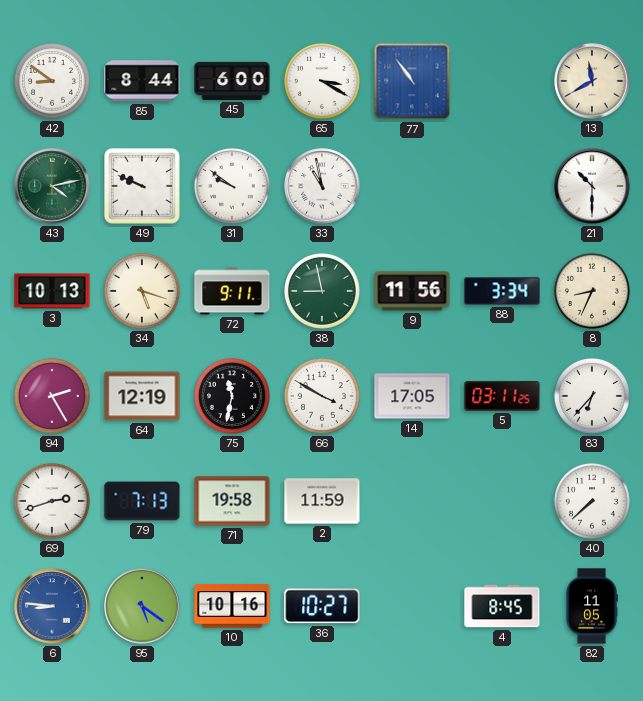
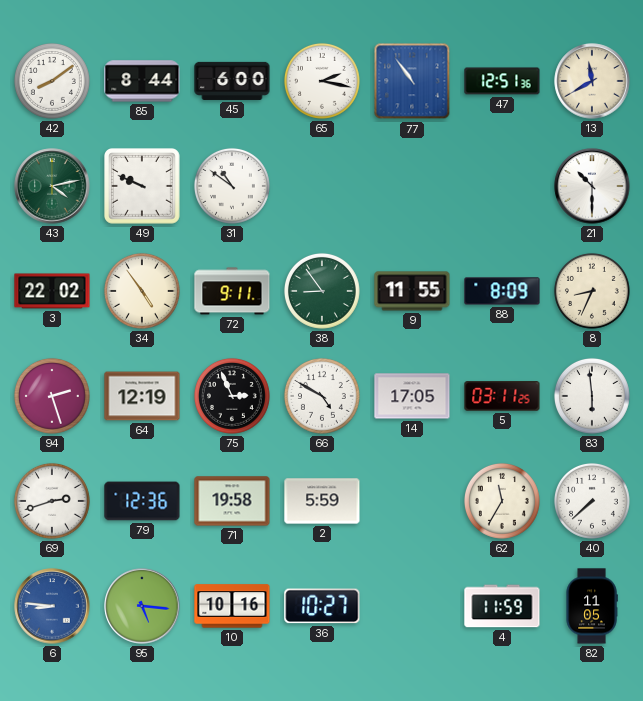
42: 8:51 -> 8:09 (52, 81)
65: 3:20 -> 2:17 (322, 81)
47: none -> 12:51 (502, 81)
31: 9:51 -> 10:51 (232, 186)
33: 10:58 -> none (322, 186)
3: 10:13 -> 22:02 (52, 291)
34: 5:18 -> 4:54 (142, 291)
38: 8:58 -> 8:54 (322, 291)
9: 11:56 -> 11:55 (412, 291)
88: 3:34 -> 8:09 (502, 291)
94: 2:25 -> 2:27 (52, 396)
75: 11:32 -> 2:56 (232, 396)
66: 3:50 -> 4:50 (322, 396)
83: 6:37 -> 5:59 (592, 396)
79: 7:13 -> 12:36 (142, 501)
2: 11:59 -> 5:59 (322, 501)
62: none -> 11:35 (502, 501)
95: 5:21 -> 5:16 (142, 606)
4: 8:45 -> 11:59 (502, 606)
